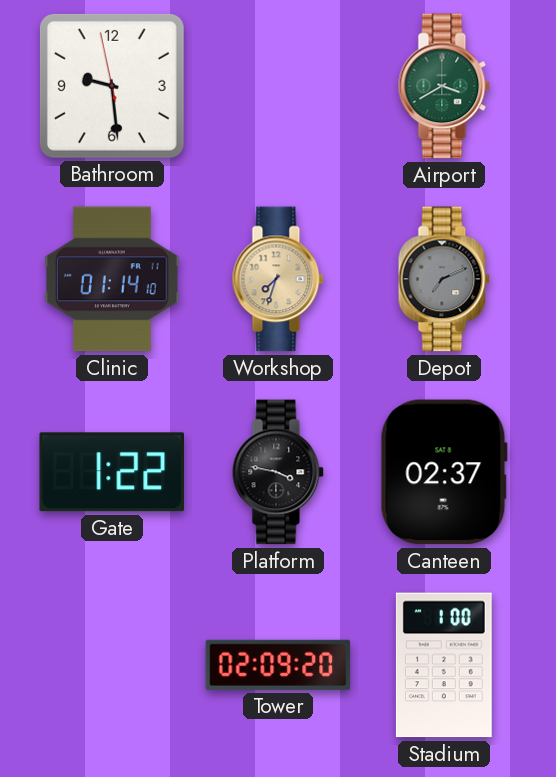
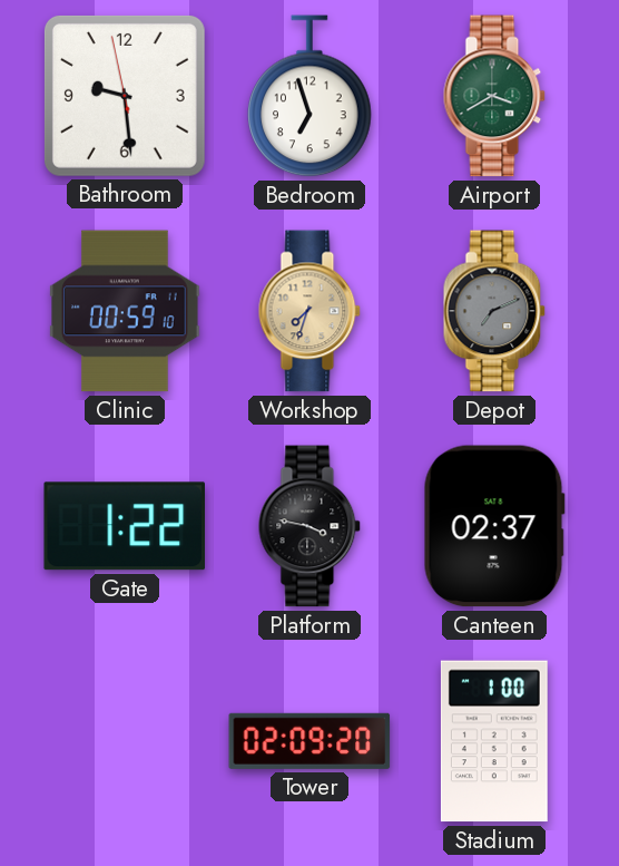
Bedroom: none -> 6:57 (309, 96)
Clinic: 01:14 -> 00:59 (125, 311)
